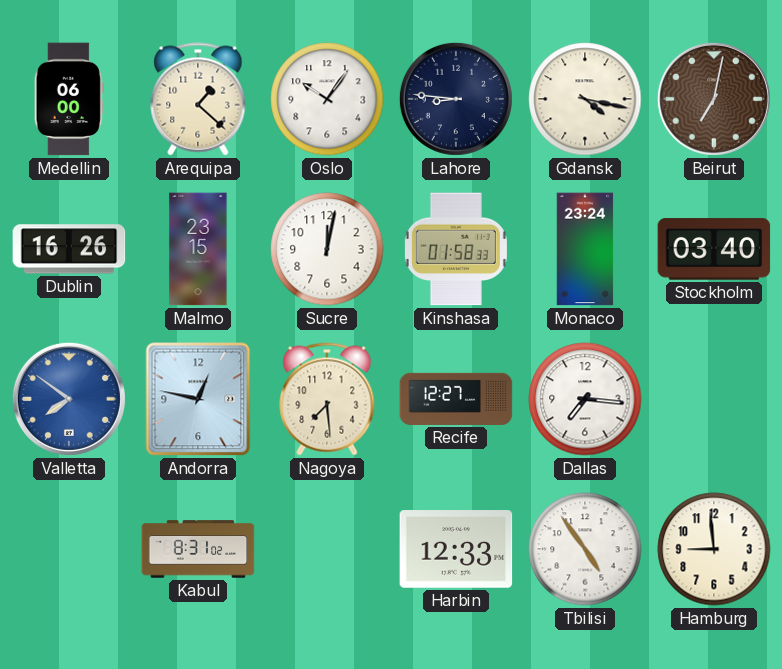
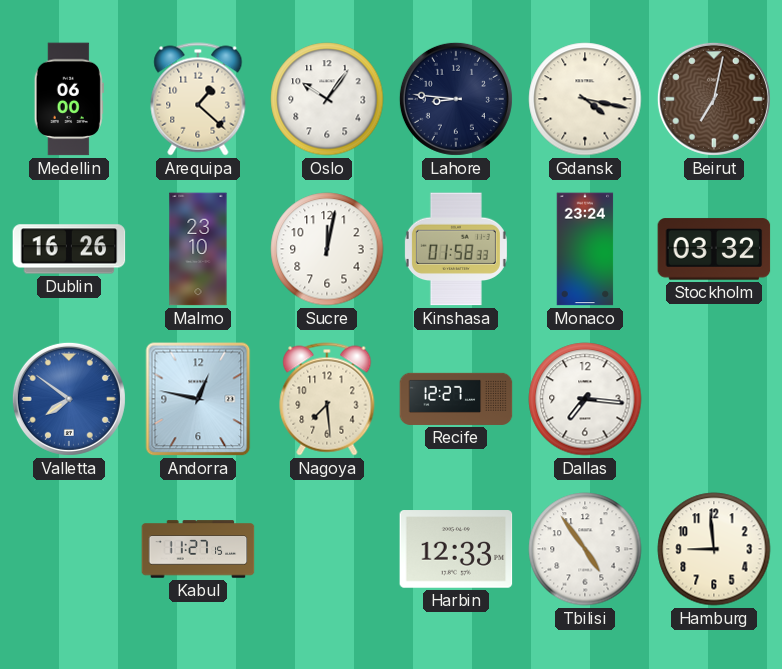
Malmo: 23:15 -> 23:10 (198, 249)
Stockholm: 03:40 -> 03:32 (714, 249)
Kabul: 8:31 -> 11:27 (198, 549)
